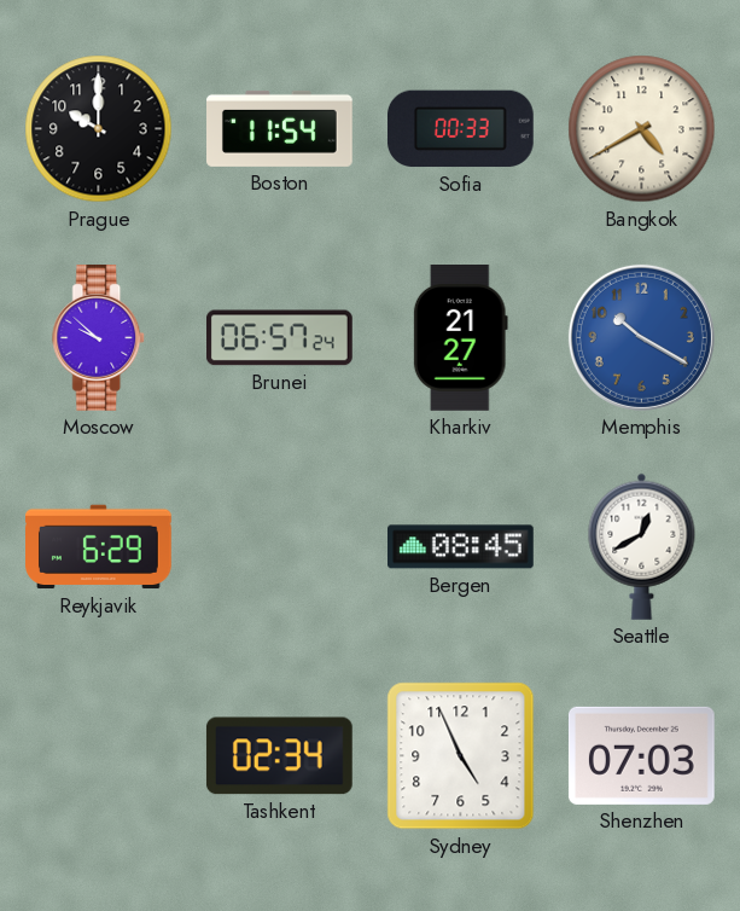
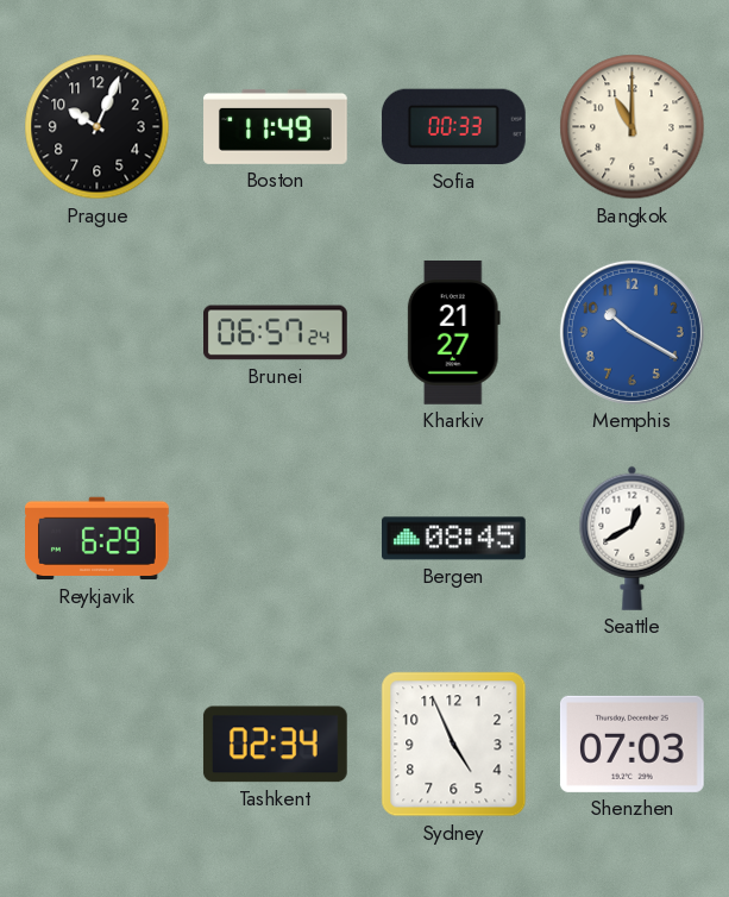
Prague: 10:00 -> 10:04 (98, 127)
Boston: 11:54 -> 11:49 (276, 126)
Bangkok: 4:40 -> 11:00 (633, 127)
Moscow: 9:52 -> none (99, 338)
